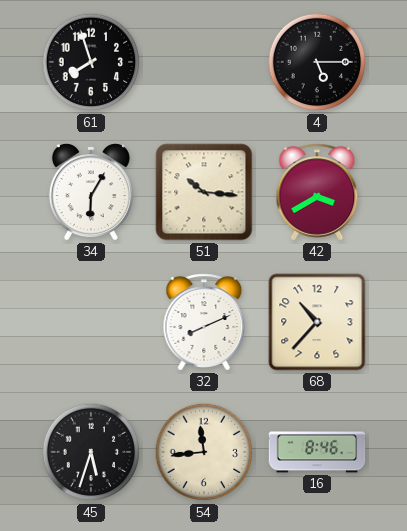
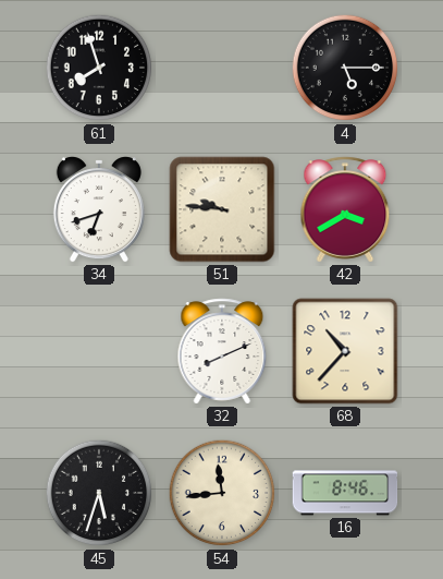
34: 6:05 -> 6:42 (99, 209)
51: 10:16 -> 9:46 (222, 209)
